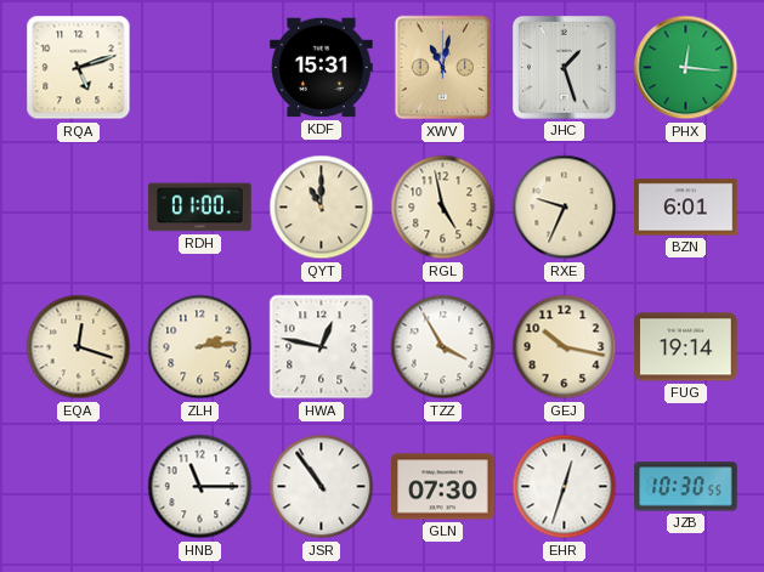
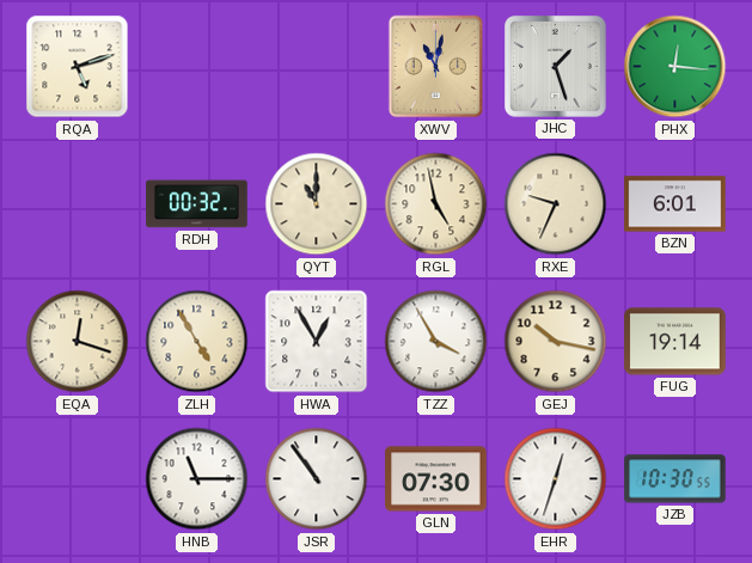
KDF: 15:31 -> none (322, 68)
RDH: 01:00 -> 00:32 (197, 204)
ZLH: 2:14 -> 4:55 (197, 342)
HWA: 12:47 -> 12:55 (317, 342)
